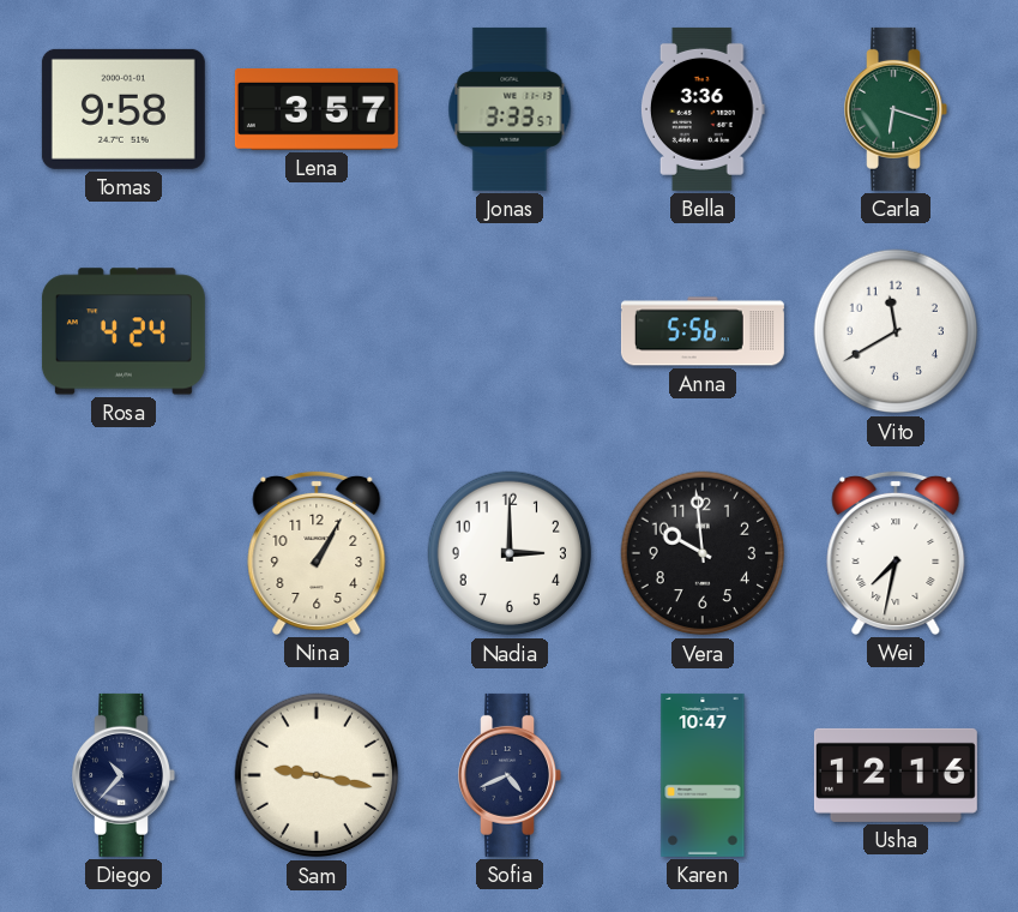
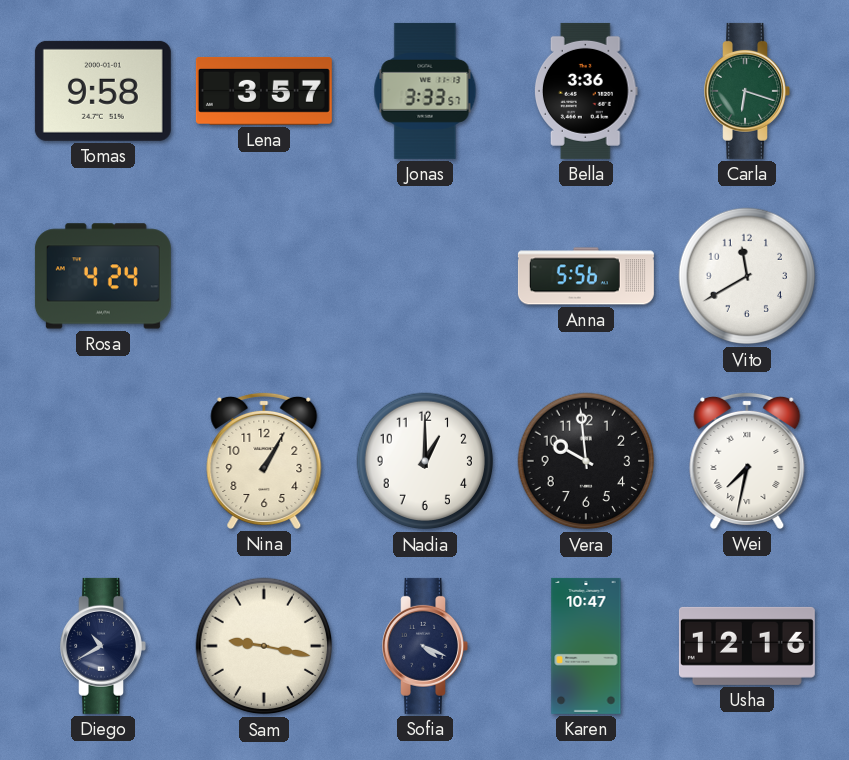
Nadia: 3:00 -> 1:00 (425, 461)
Diego: 10:37 -> 10:40 (103, 646)
Sofia: 4:41 -> 4:19 (425, 646)
